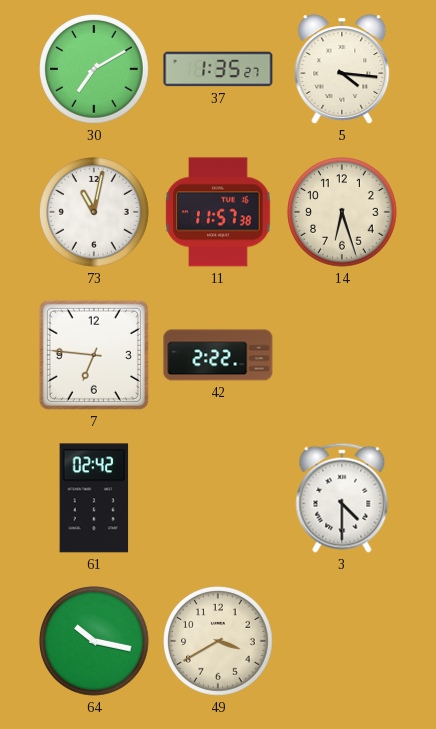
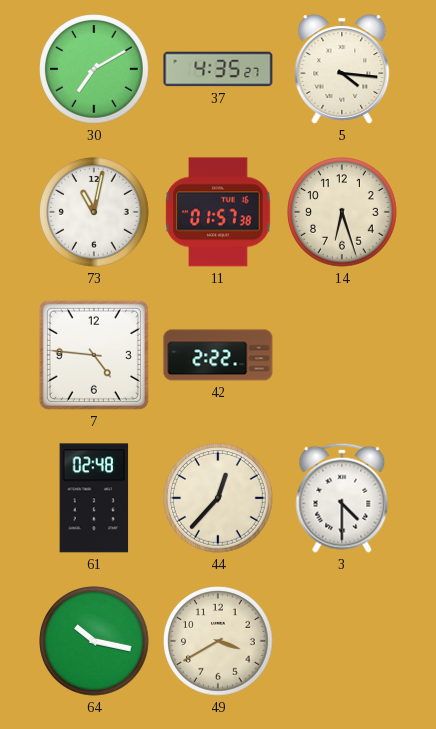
37: 1:35 -> 4:35 (218, 69)
11: 11:57 -> 01:57 (218, 212)
7: 6:46 -> 4:46 (94, 355)
61: 02:42 -> 02:48 (94, 498)
44: none -> 12:37 (218, 498)
